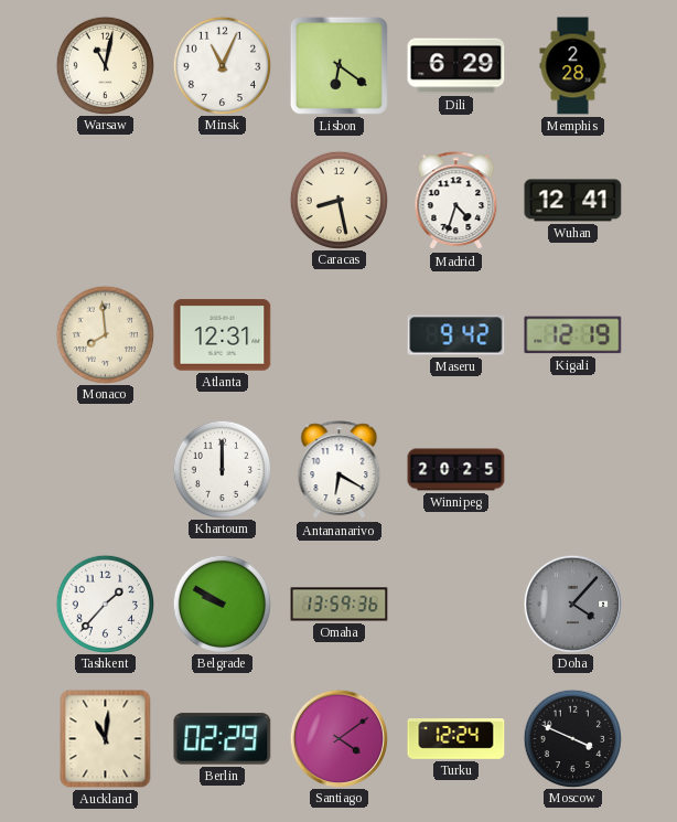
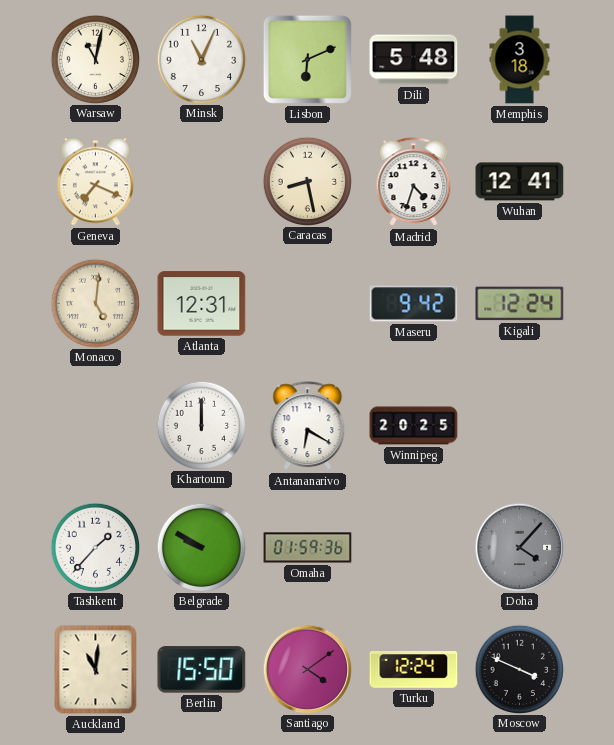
Lisbon: 6:21 -> 6:11 (307, 59)
Dili: 6:29 -> 5:48 (414, 60)
Memphis: 2:28 -> 3:18 (520, 60)
Geneva: none -> 7:19 (95, 182)
Monaco: 7:59 -> 5:01 (95, 303)
Kigali: 12:19 -> 12:24 (520, 304)
Omaha: 13:59 -> 01:59 (308, 548)
Berlin: 02:29 -> 15:50 (202, 670)
